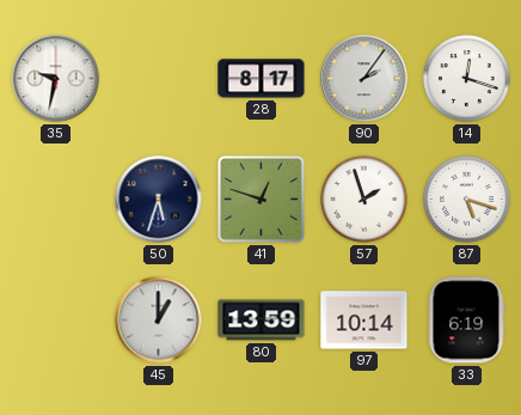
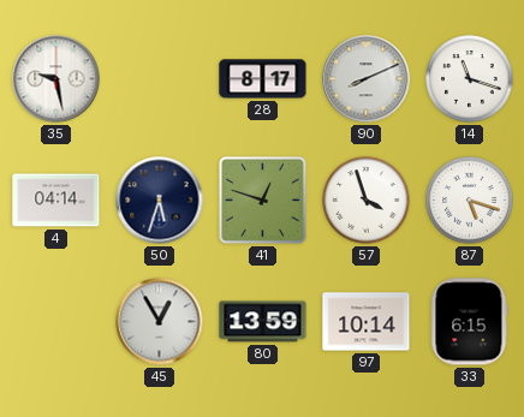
35: 9:32 -> 9:28 (56, 79)
90: 2:06 -> 8:11 (367, 79)
14: 12:18 -> 11:18 (470, 79)
4: none -> 04:14 (56, 201)
57: 1:57 -> 3:57 (367, 201)
45: 1:00 -> 12:55 (160, 322)
33: 6:19 -> 6:15 (469, 322)
